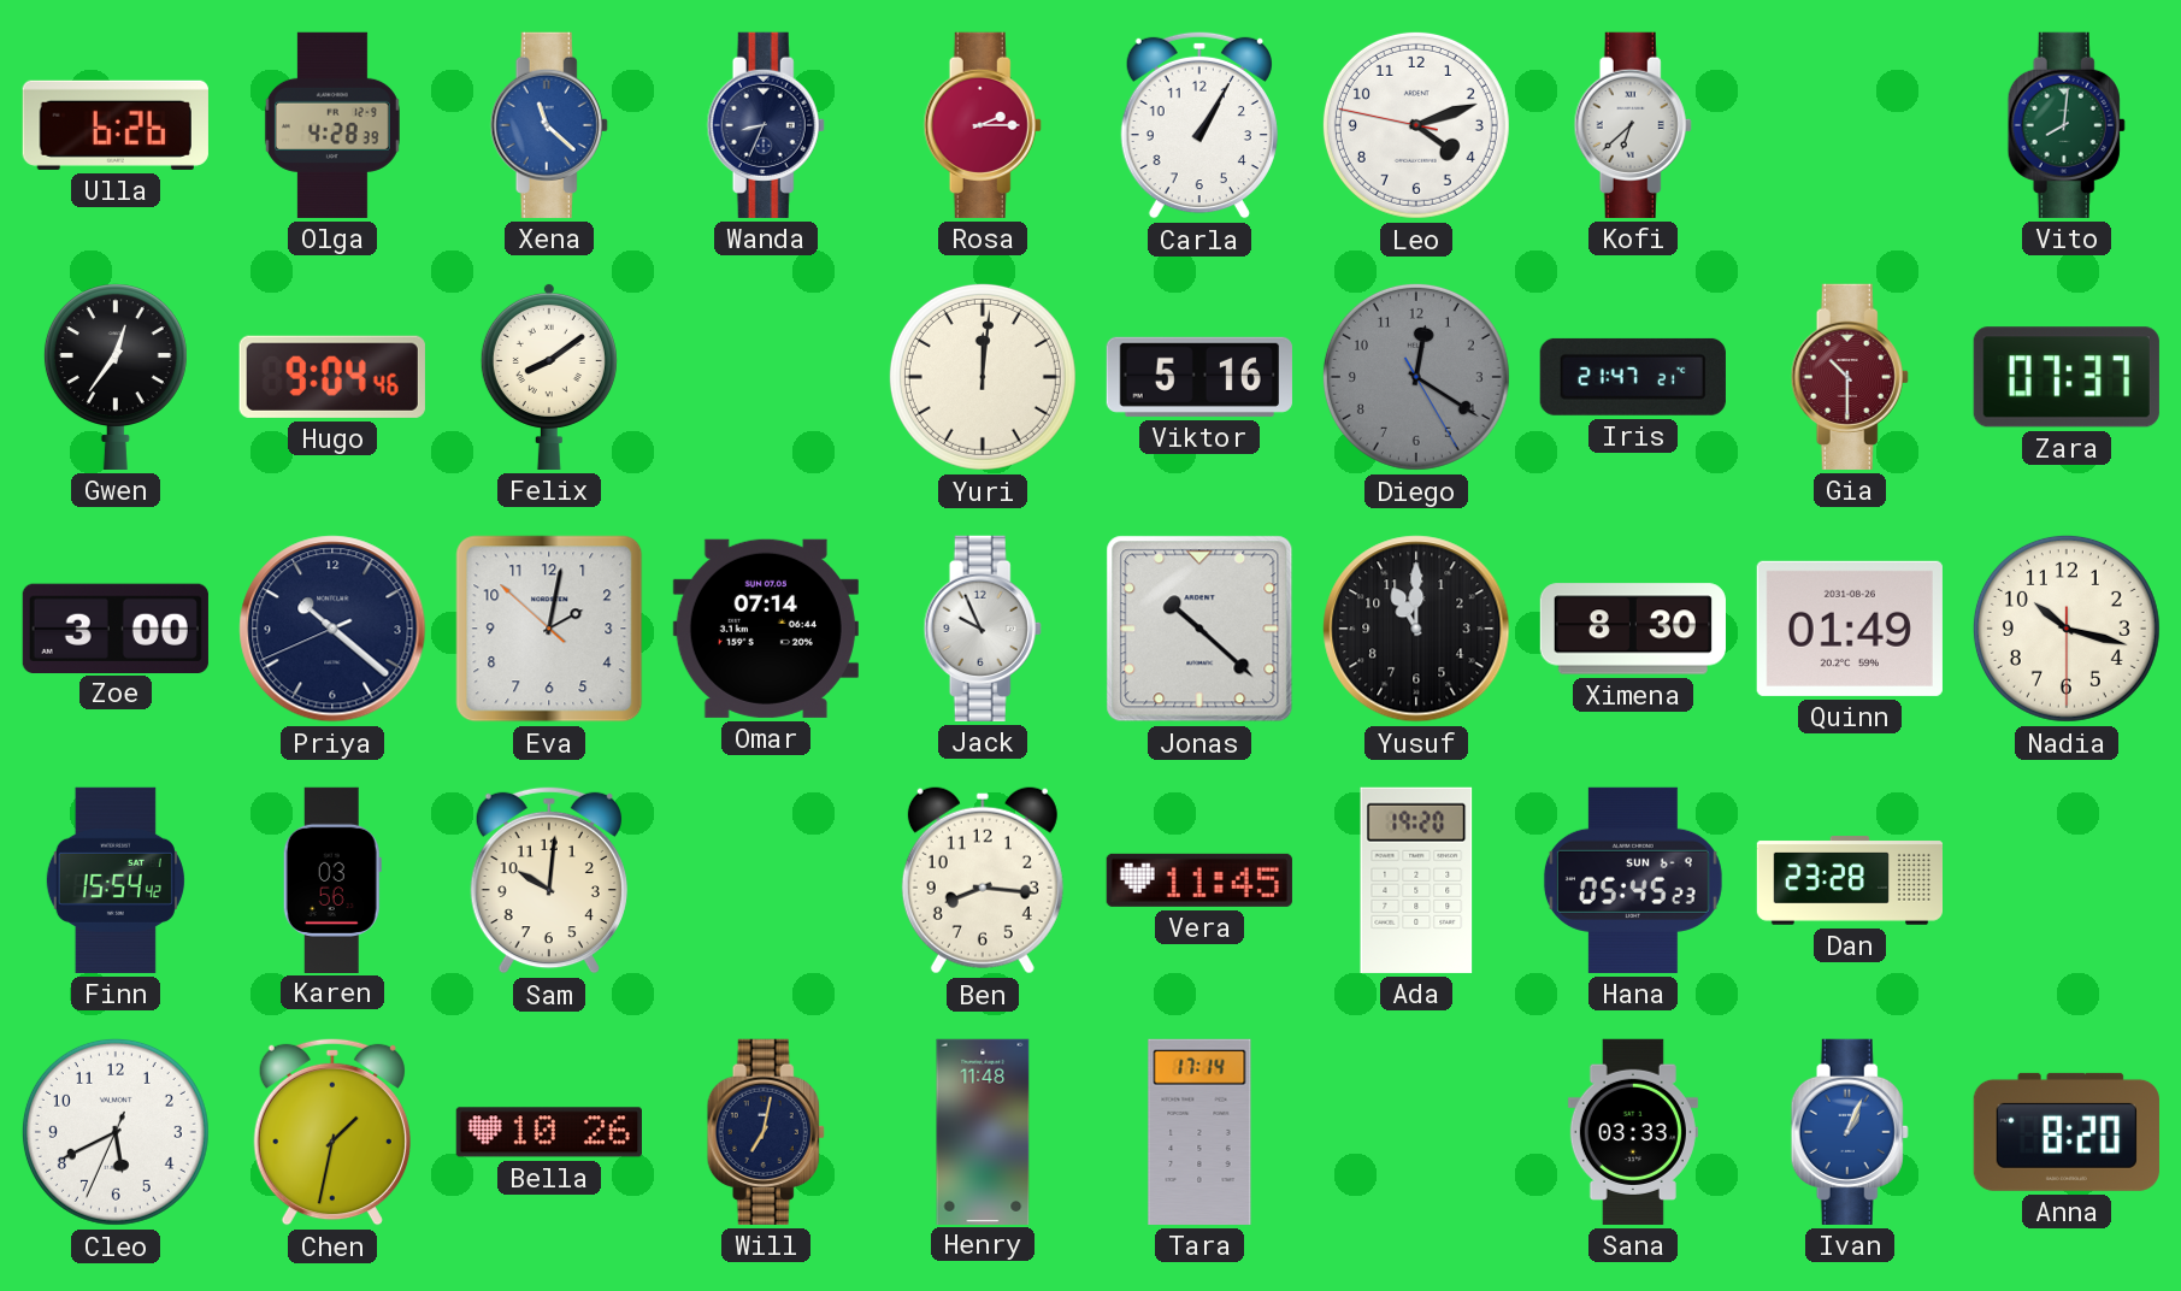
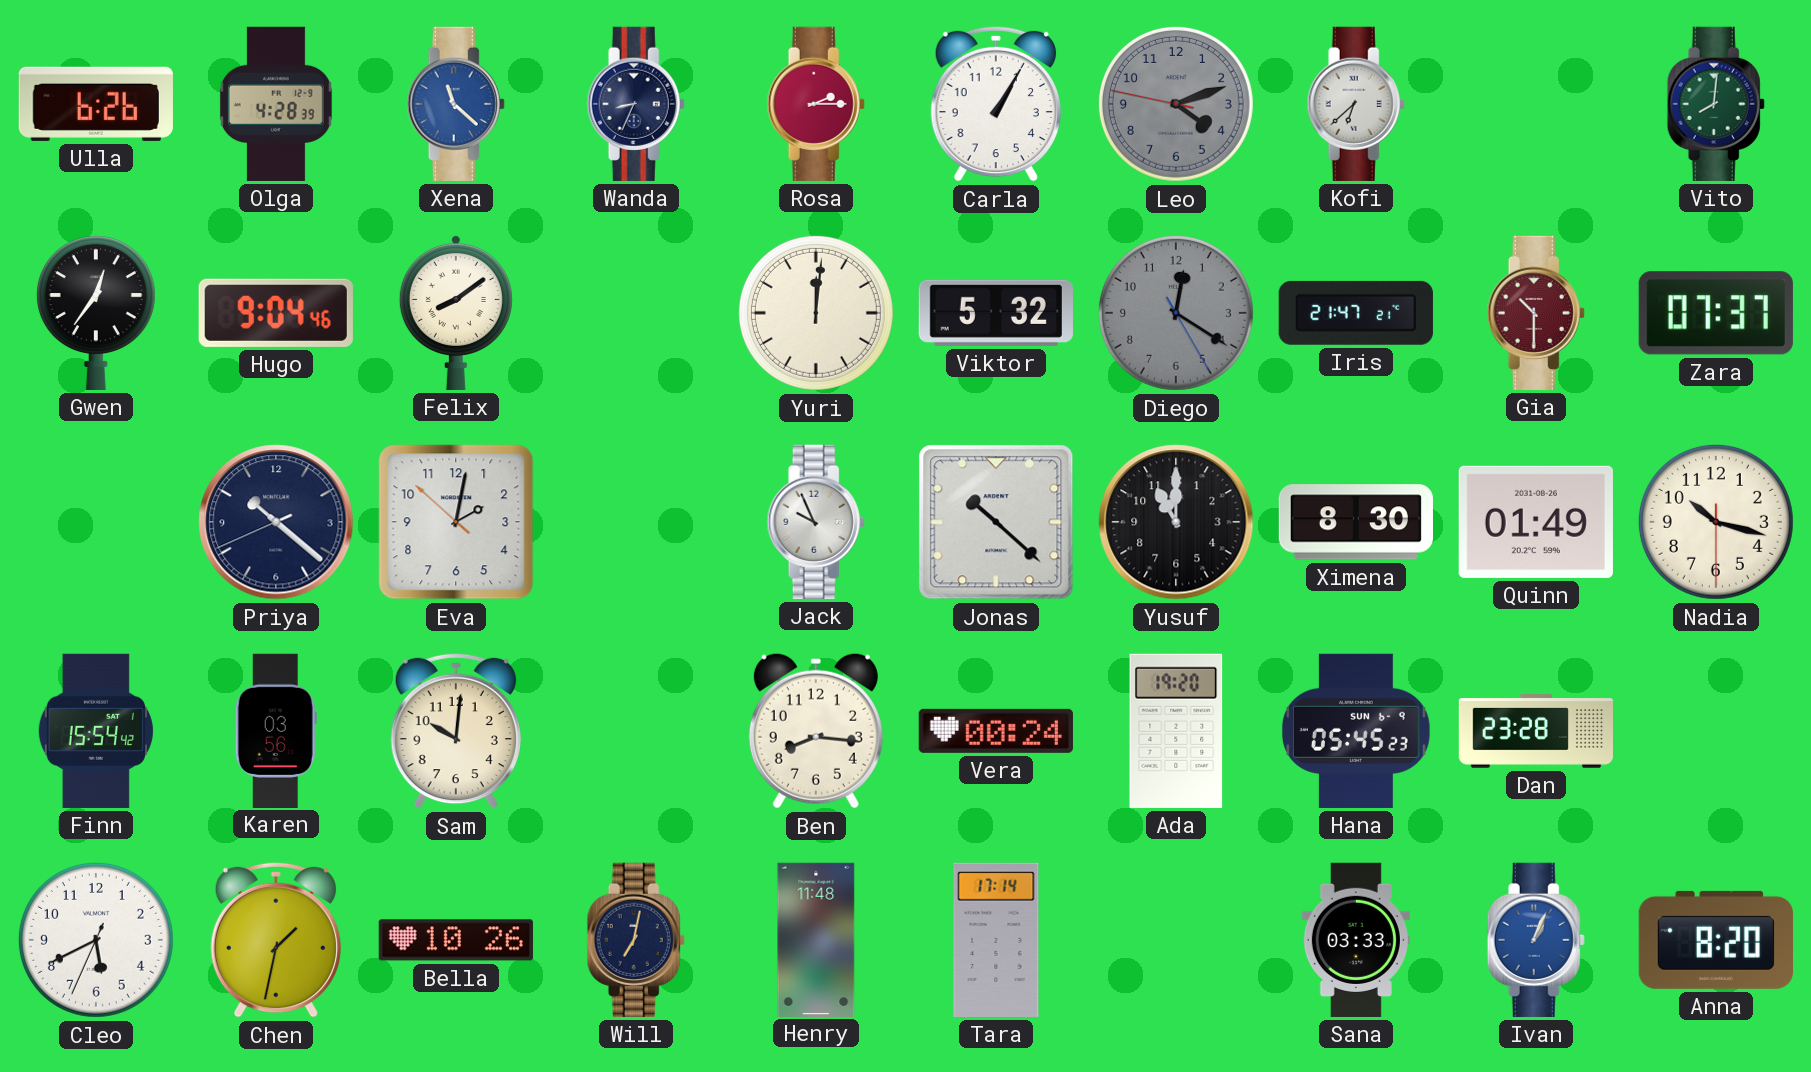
Leo dial: white -> grey (1176, 104)
Viktor: 5:16 -> 5:32 (996, 313)
Zoe: 3:00 -> none (116, 627)
Omar: 07:14 -> none (766, 629)
Vera: 11:45 -> 00:24 (996, 731)
